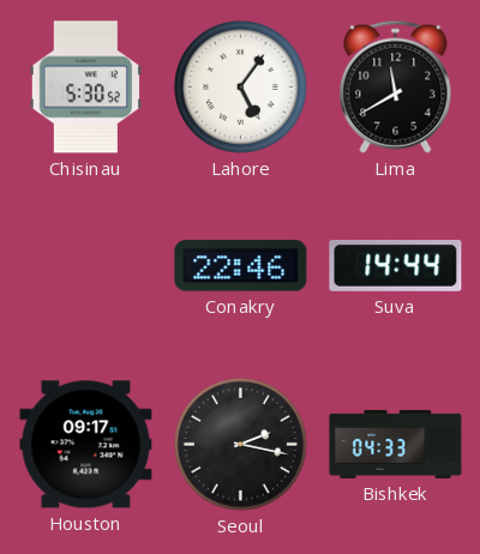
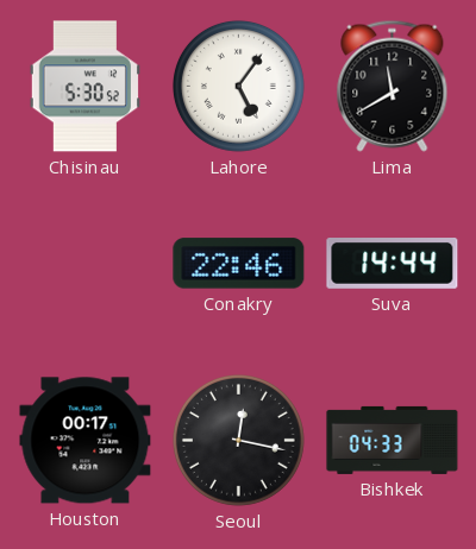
Houston: 09:17 -> 00:17 (86, 441)
Seoul: 2:17 -> 12:17 (238, 440)
